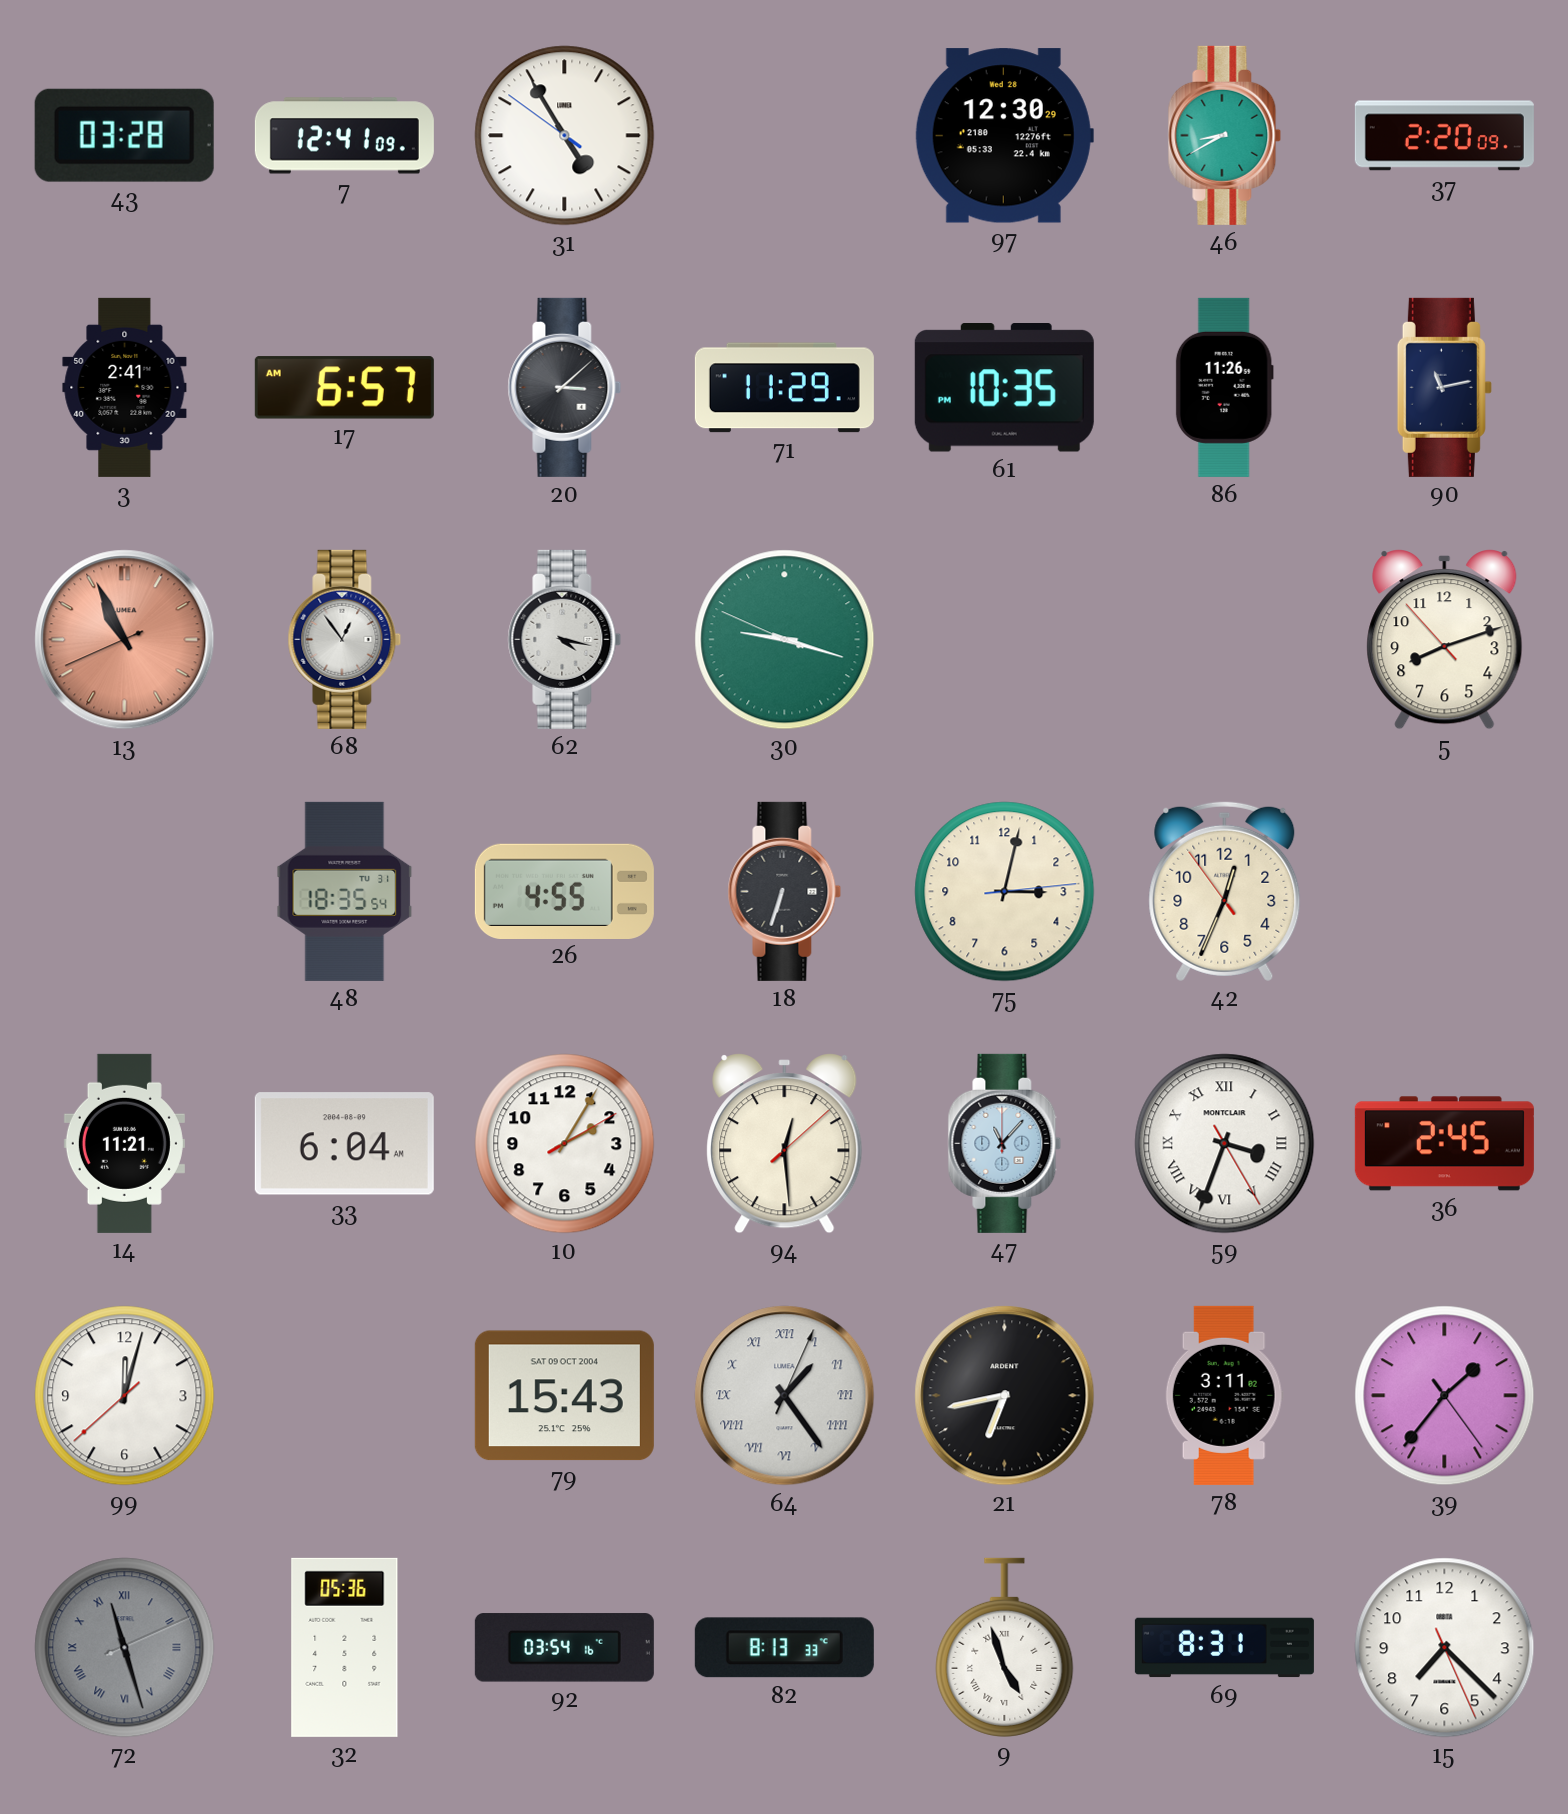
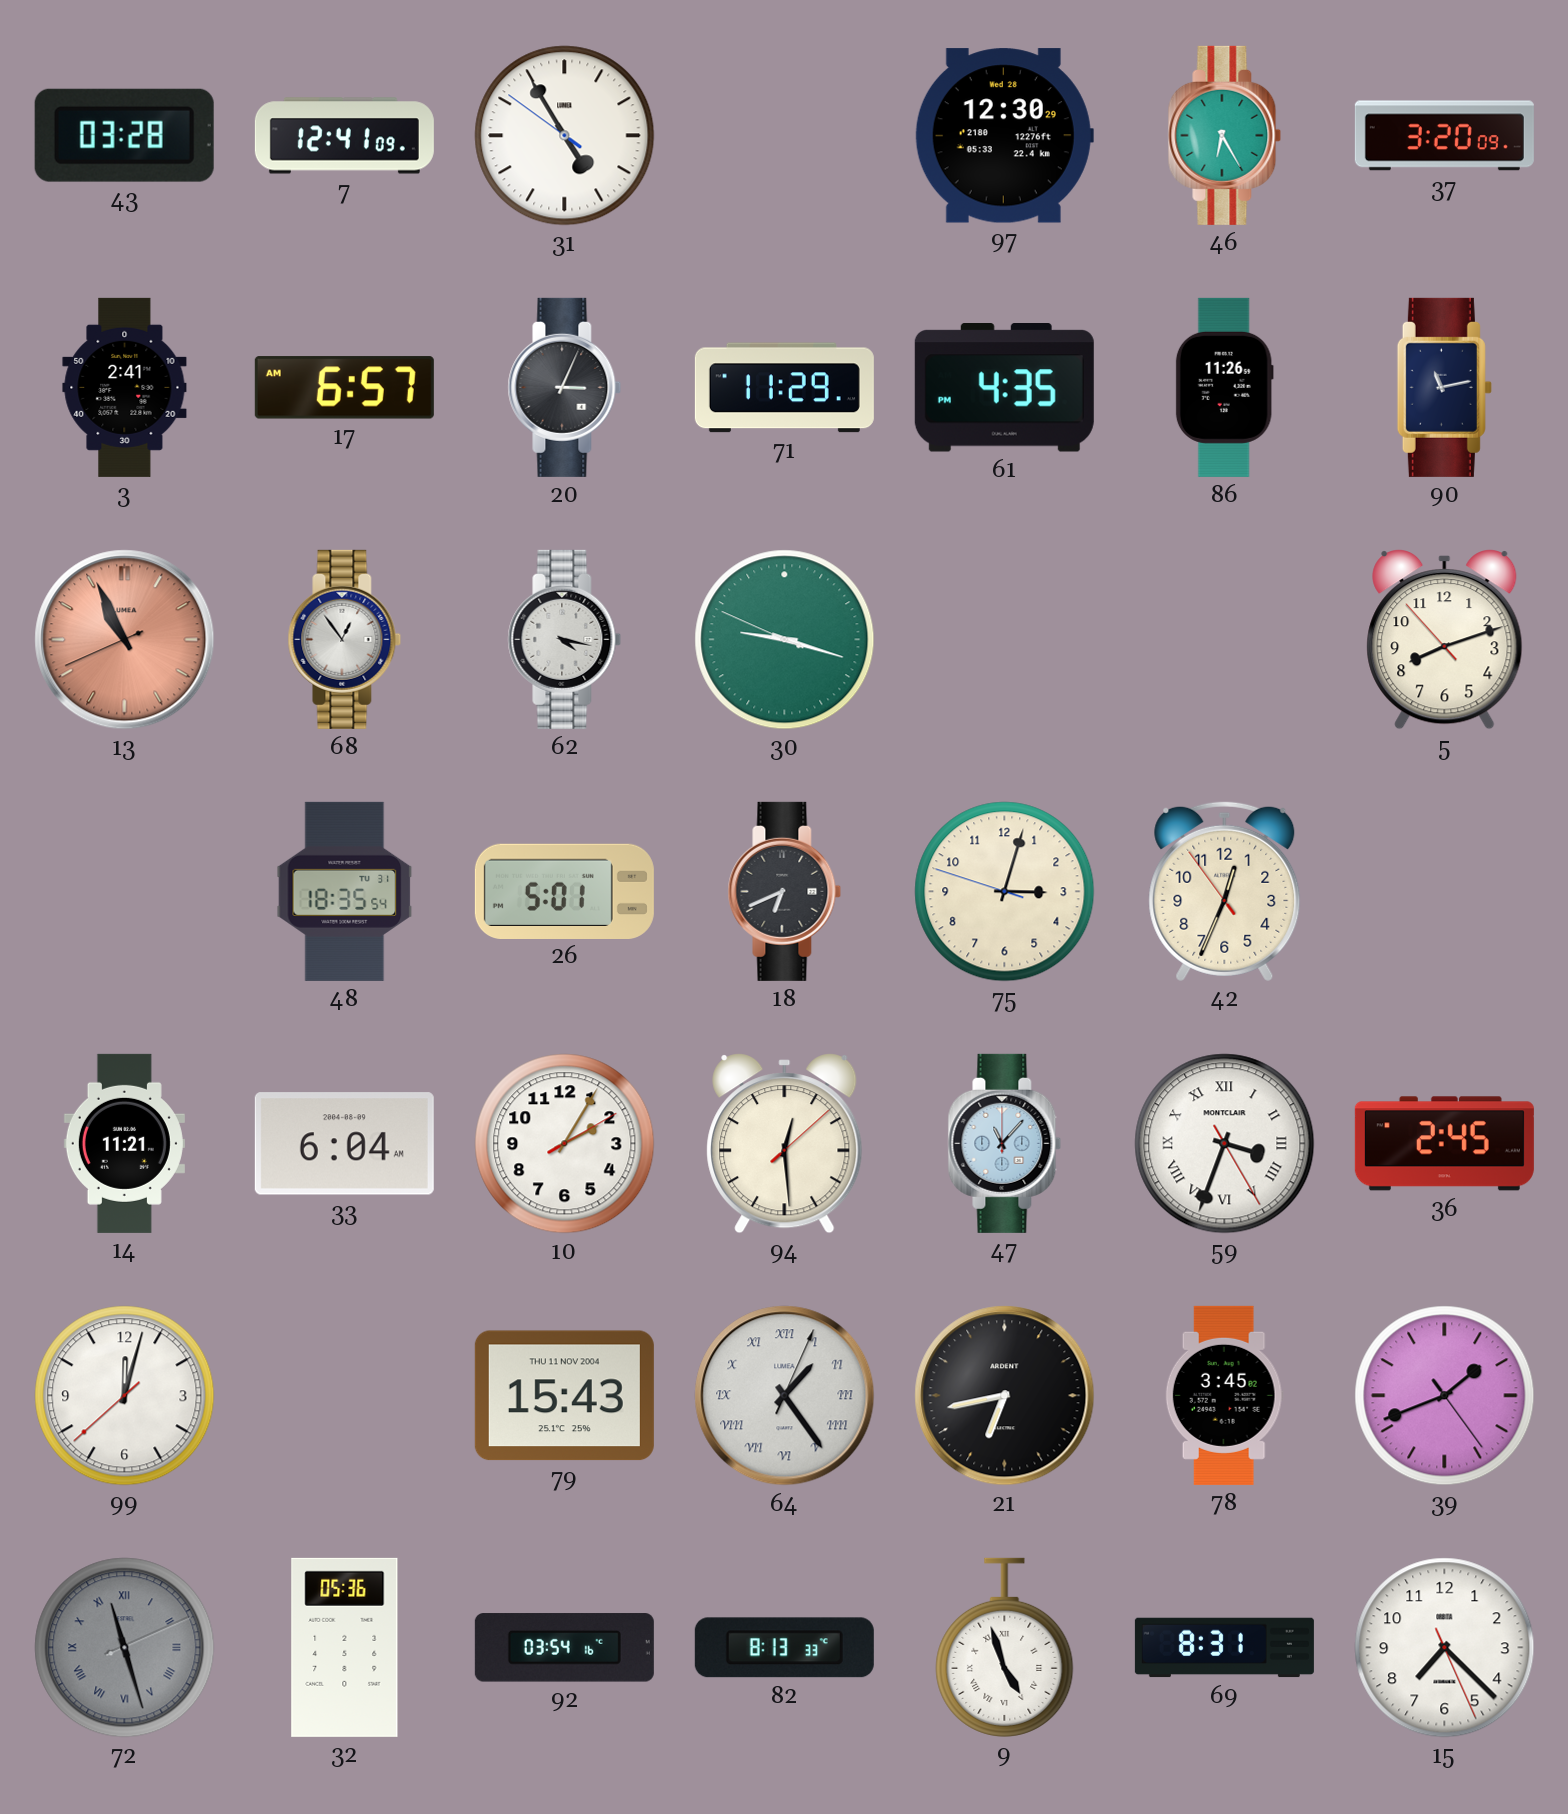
46: 8:40 -> 6:25 (1225, 135)
37: 2:20 -> 3:20 (1444, 136)
20: 3:08 -> 3:04 (565, 387)
61: 10:35 -> 4:35 (1004, 388)
26: 4:55 -> 5:01 (564, 891)
18: 6:33 -> 6:41 (785, 891)
75: 3:02:14 -> 3:02:48 (1005, 892)
79 date: SAT 09 OCT 2004 -> THU 11 NOV 2004 (564, 1396)
78: 3:11 -> 3:45 (1224, 1395)
39: 1:36 -> 1:41 (1445, 1396)
